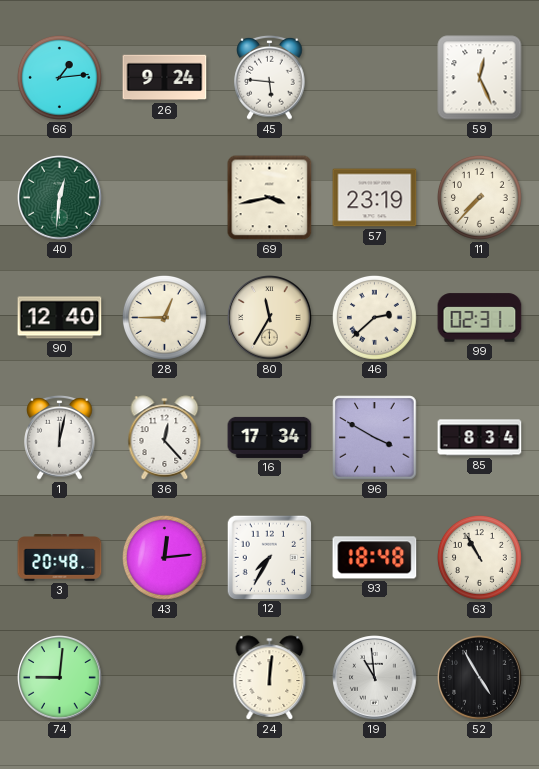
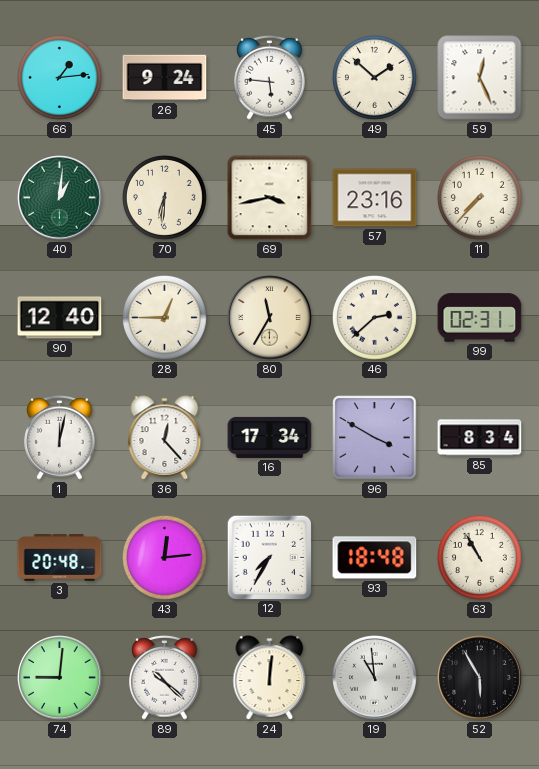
49: none -> 1:52 (374, 77)
40: 12:31 -> 1:01 (60, 198)
70: none -> 6:31 (164, 197)
57: 23:19 -> 23:16 (375, 198)
89: none -> 10:22 (165, 678)
52: 4:55 -> 5:55 (480, 678)
